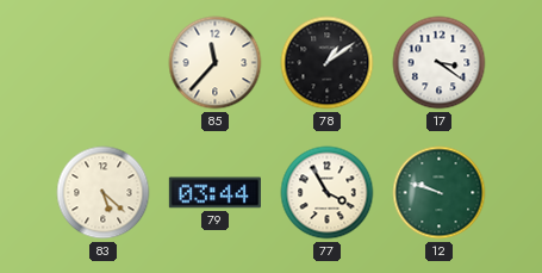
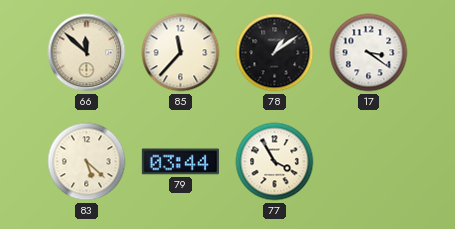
66: none -> 11:52 (87, 53)
12: 9:48 -> none (440, 193)
